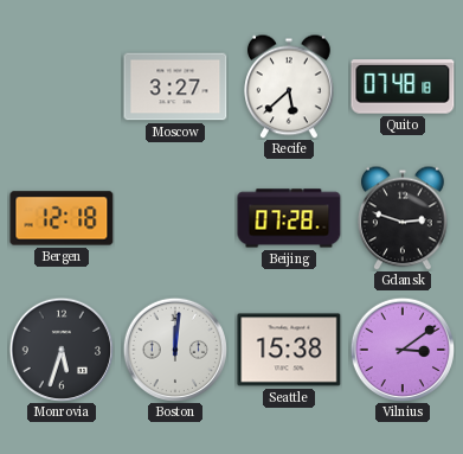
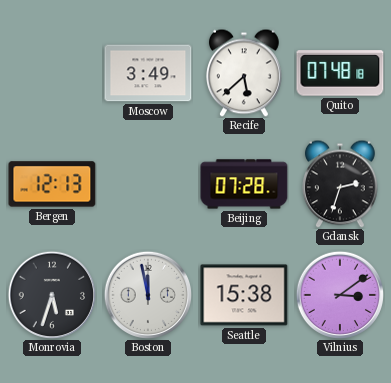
Moscow: 3:27 -> 3:49 (148, 73)
Bergen: 12:18 -> 12:13 (52, 184)
Gdansk: 2:48 -> 2:33 (341, 184)
Boston: 12:01 -> 11:58 (147, 294)
